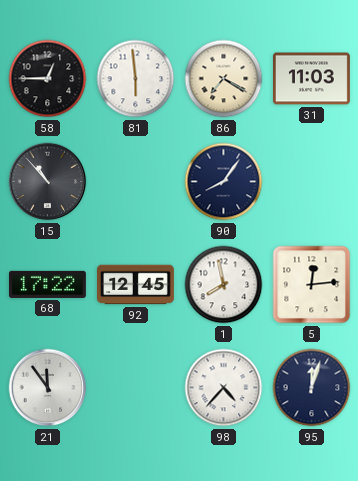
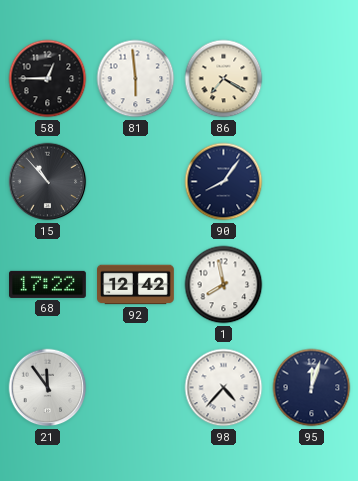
31: 11:03 -> none (312, 79)
92: 12:45 -> 12:42 (136, 285)
5: 12:14 -> none (312, 285)
